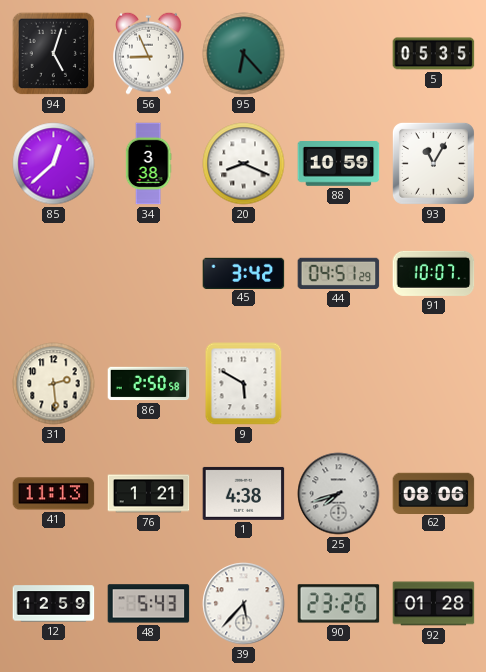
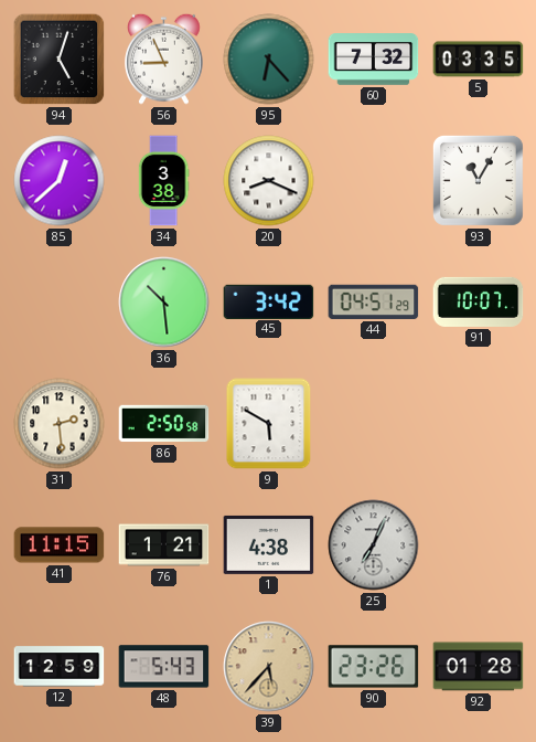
60: none -> 7:32 (374, 60)
5: 05:35 -> 03:35 (479, 60)
88: 10:59 -> none (339, 164)
36: none -> 10:29 (164, 303)
41: 11:13 -> 11:15 (60, 545)
25: 7:42 -> 7:04 (374, 545)
62: 08:06 -> none (434, 493)
39 dial: white -> champagne (269, 667)
